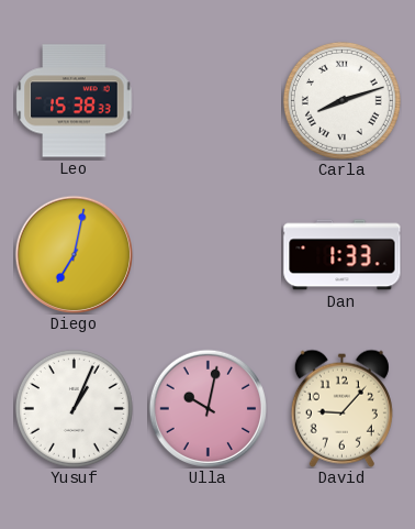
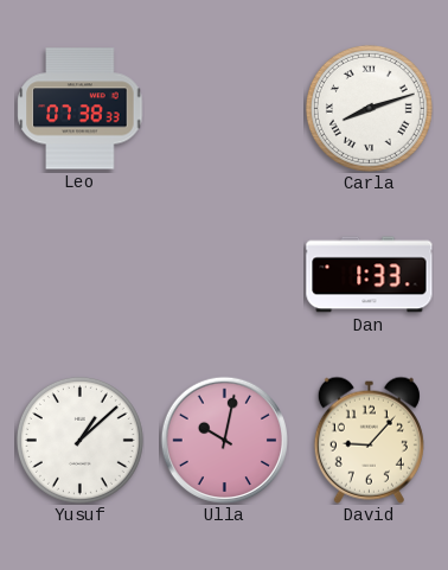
Leo: 15:38 -> 07:38 (81, 109)
Diego: 7:02 -> none (74, 254)
Yusuf: 1:04 -> 1:08 (79, 440)
